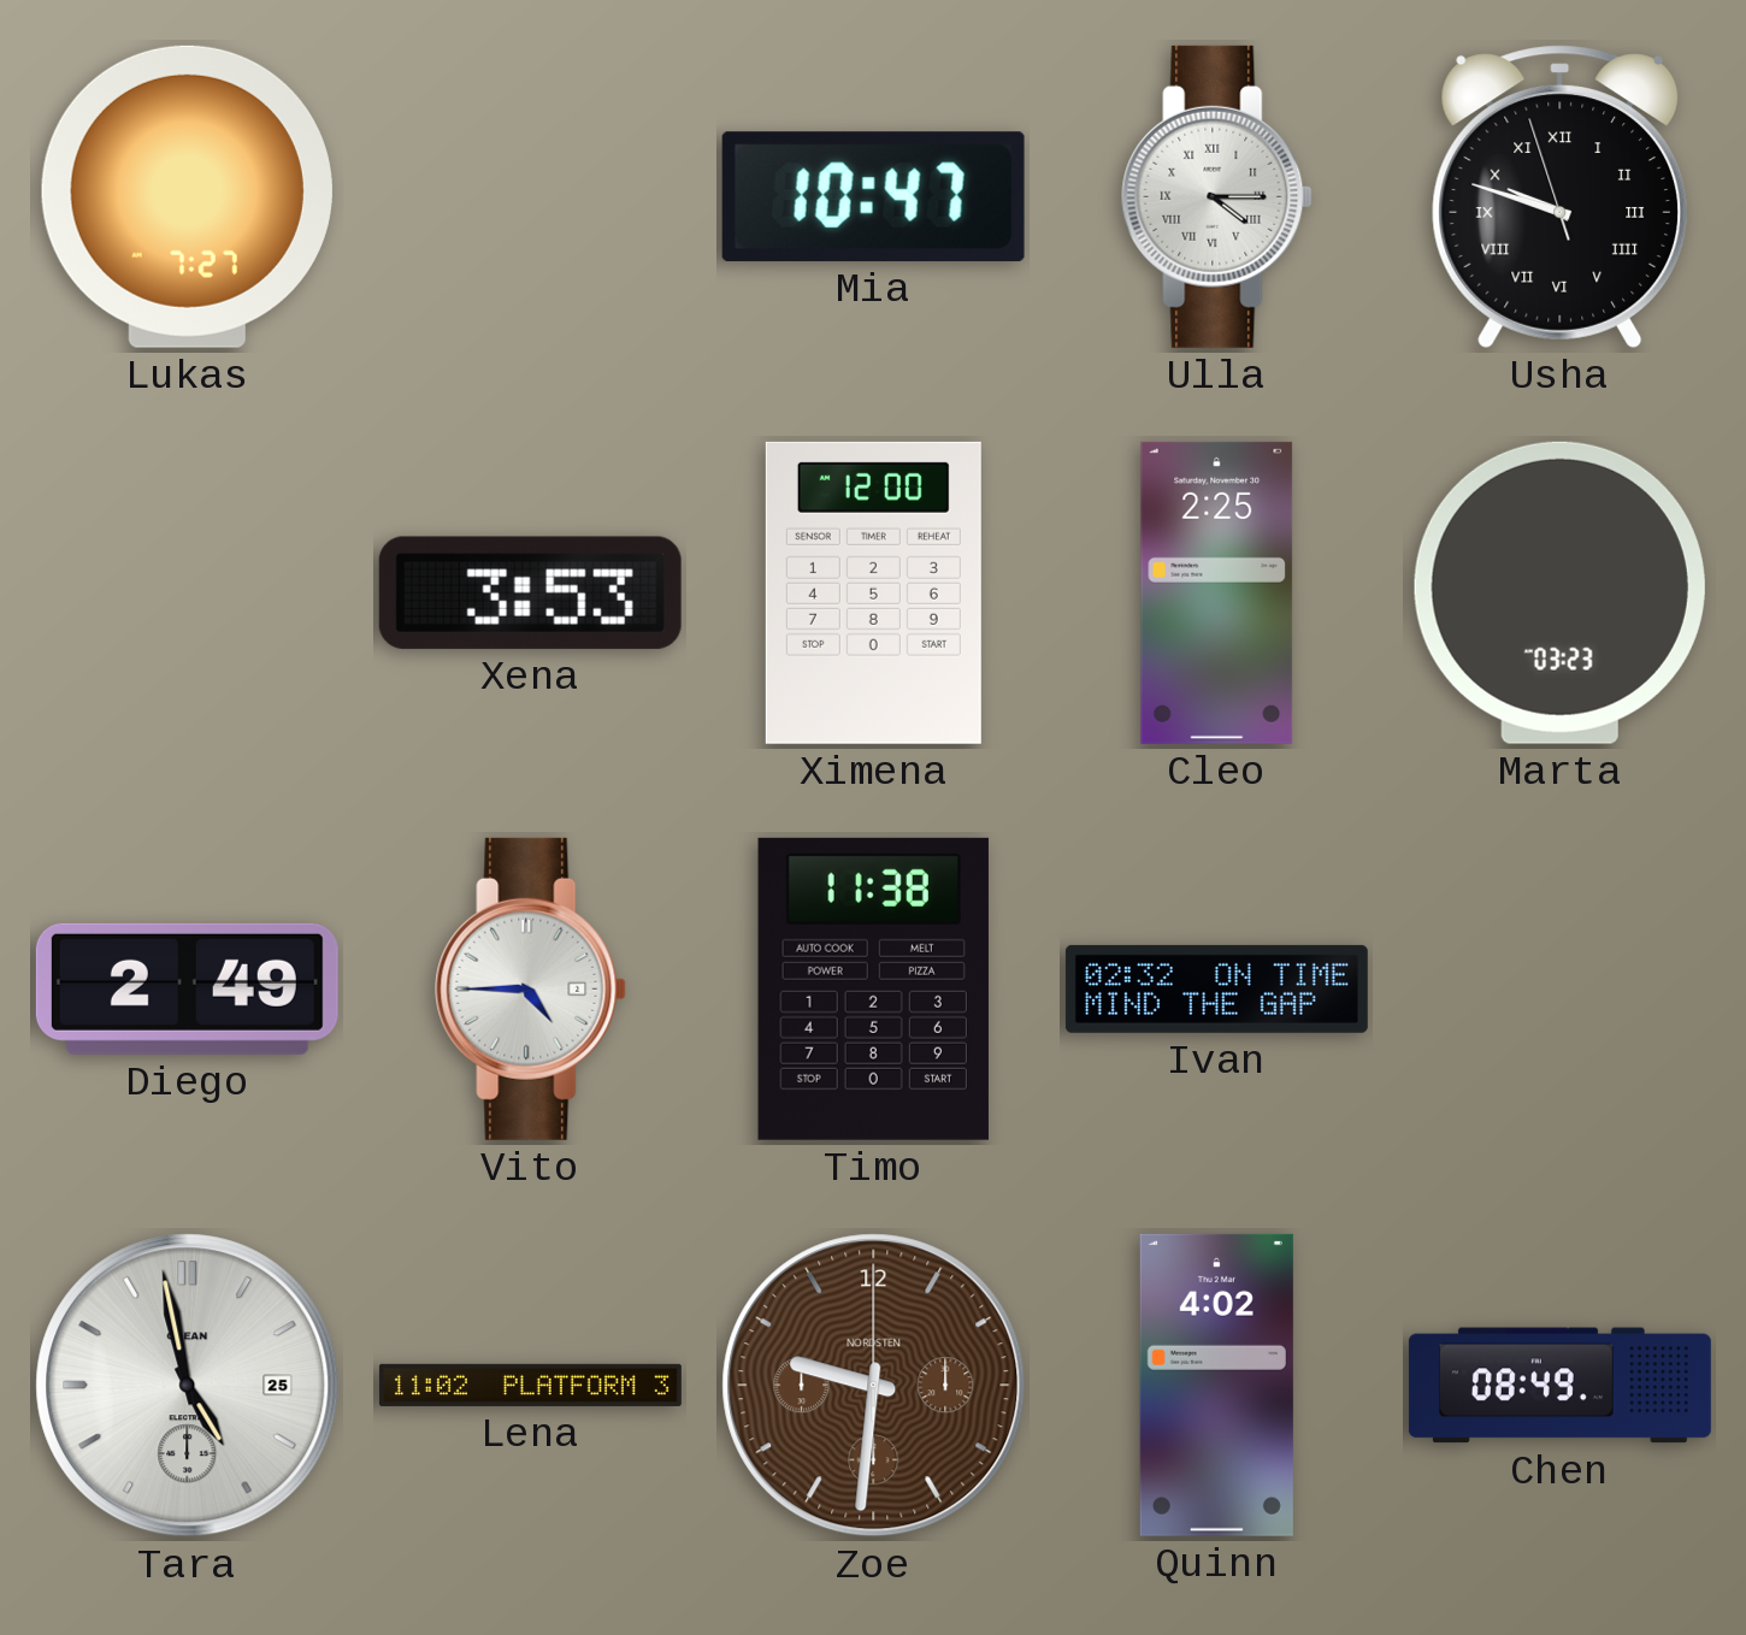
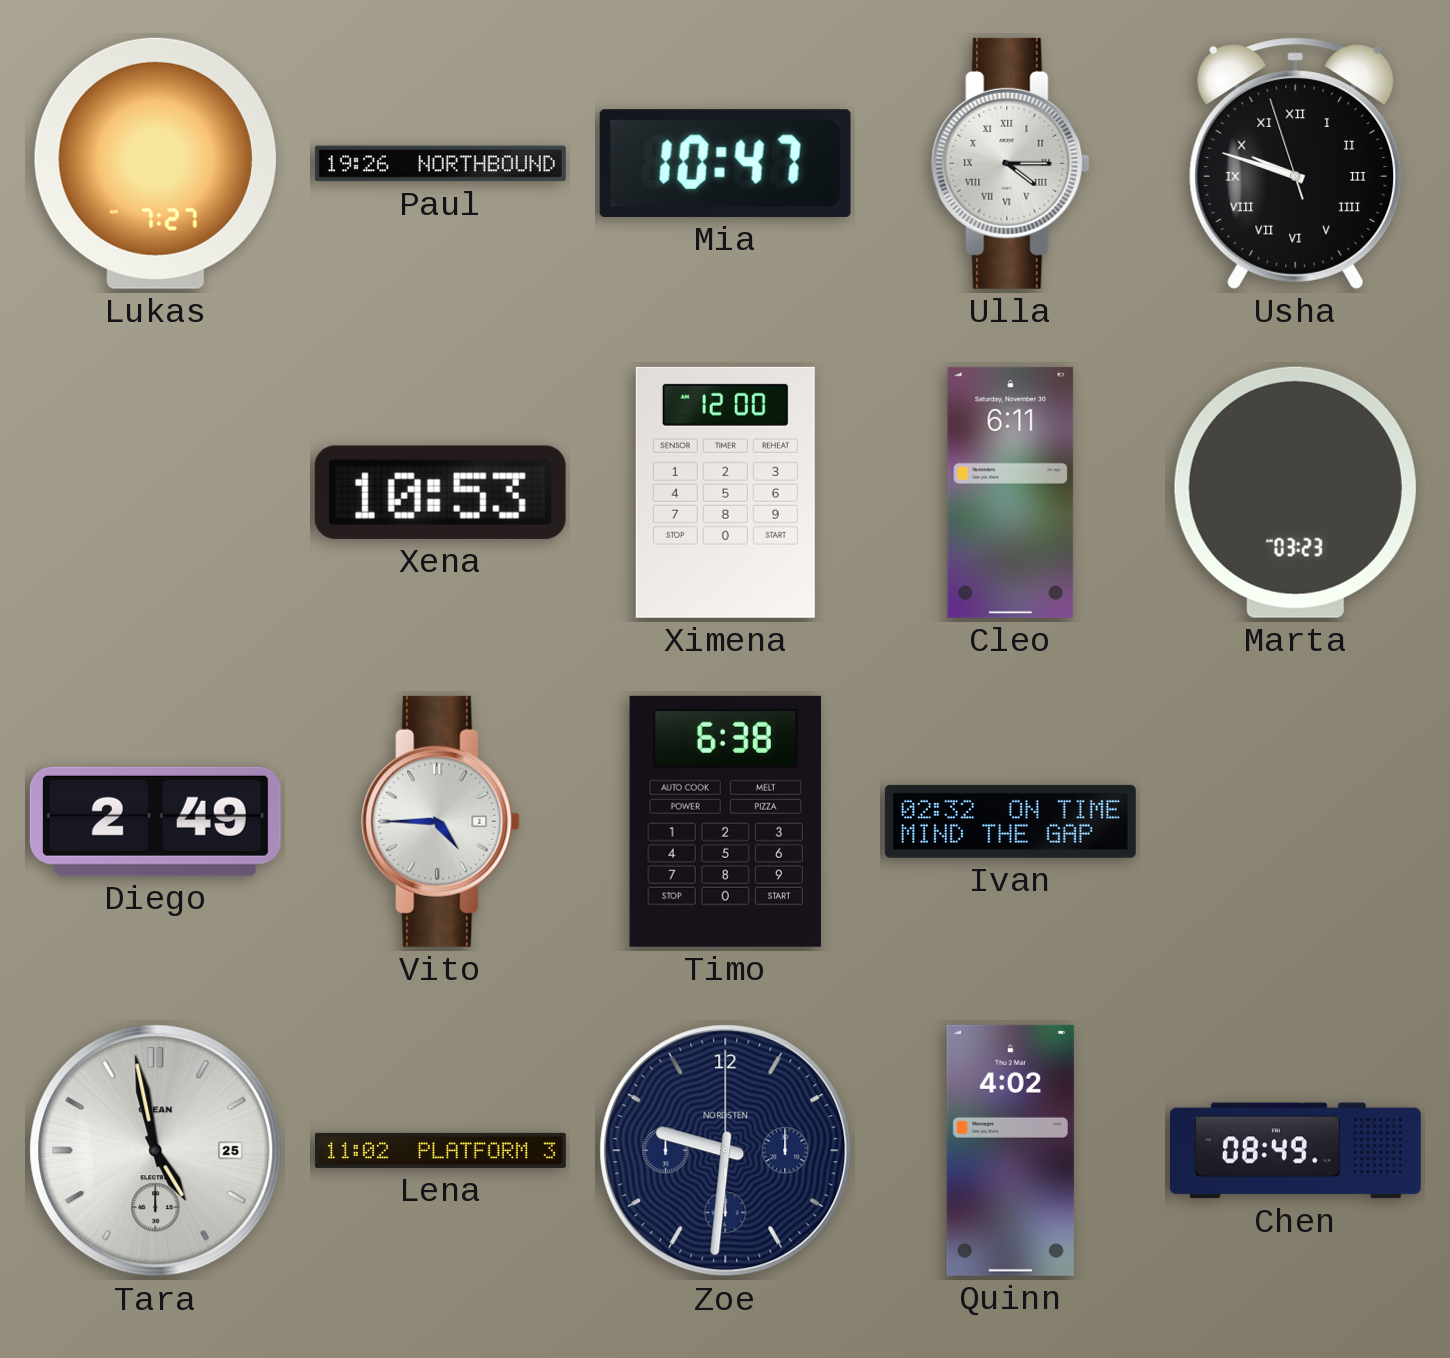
Paul: none -> 19:26 (440, 164)
Xena: 3:53 -> 10:53 (440, 492)
Cleo: 2:25 -> 6:11 (1011, 492)
Timo: 11:38 -> 6:38 (725, 821)
Zoe dial: brown -> navy (726, 1151)
